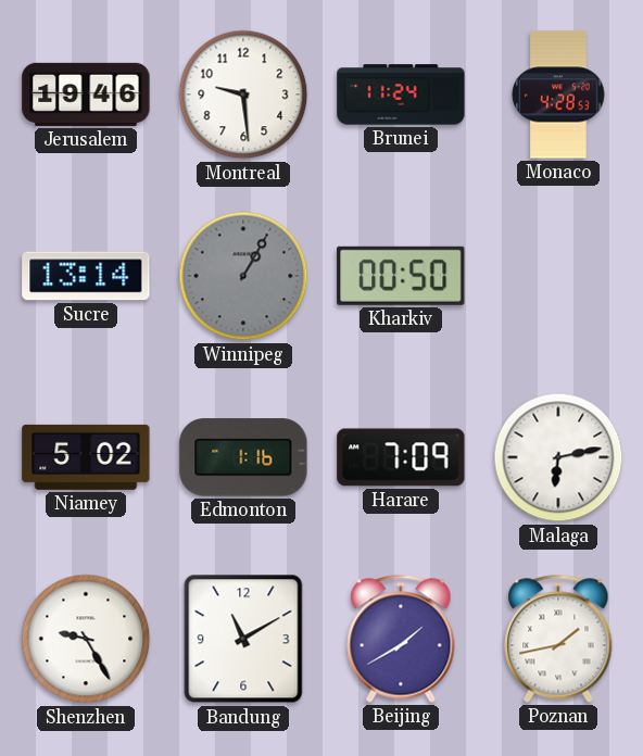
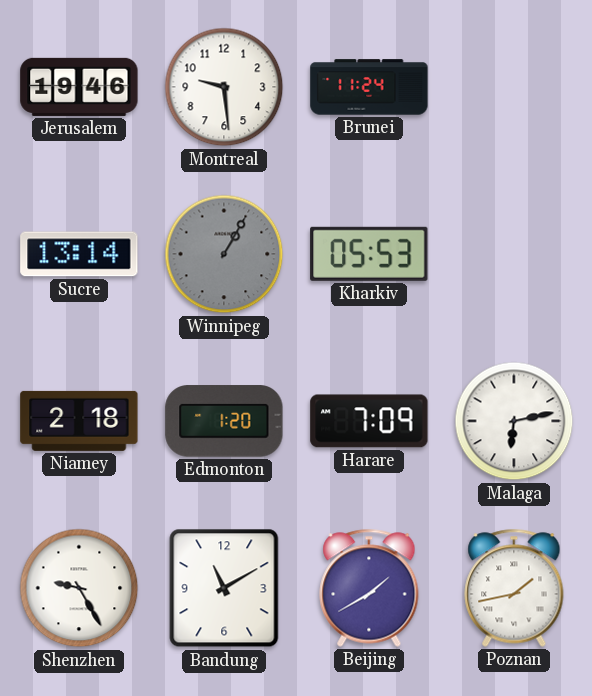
Monaco: 4:28 -> none (558, 94)
Kharkiv: 00:50 -> 05:53 (369, 254)
Niamey: 5:02 -> 2:18 (79, 421)
Edmonton: 1:16 -> 1:20 (224, 421)
